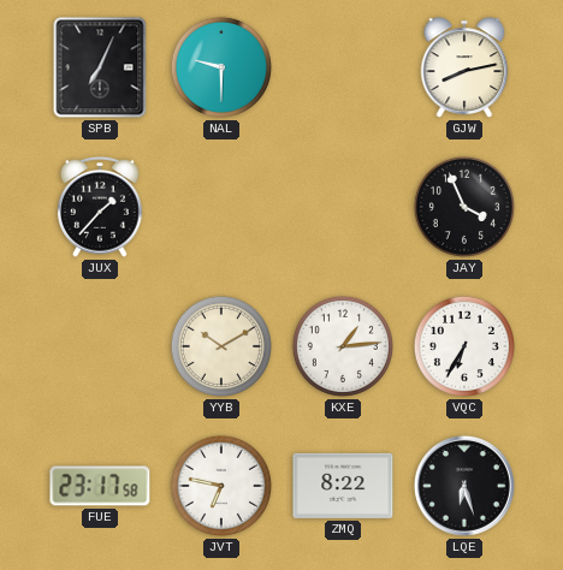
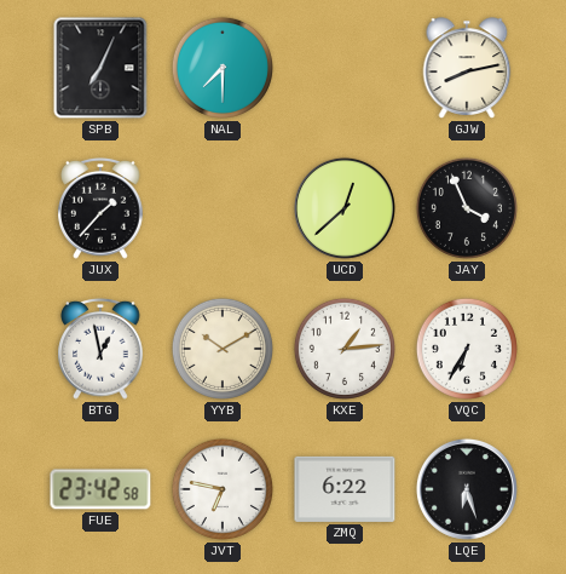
NAL: 9:30 -> 7:30 (223, 68)
UCD: none -> 12:38 (345, 208)
BTG: none -> 12:58 (100, 349)
FUE: 23:17 -> 23:42 (100, 489)
ZMQ: 8:22 -> 6:22 (345, 489)
